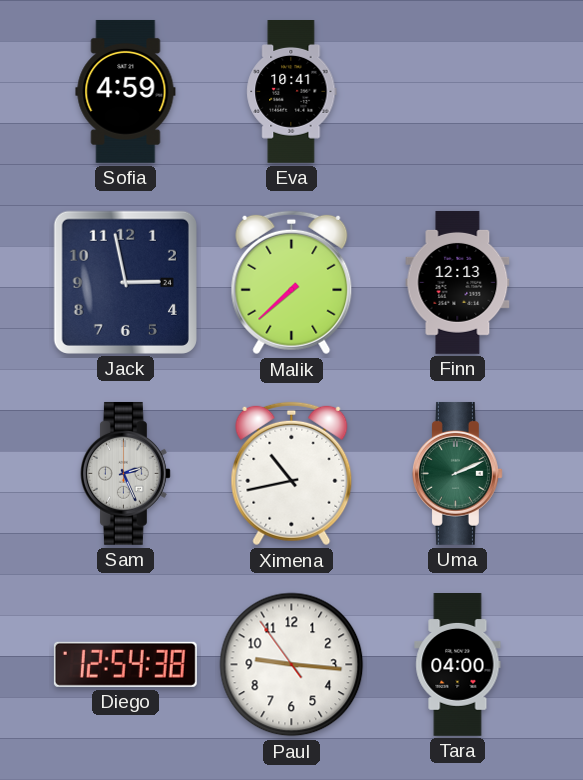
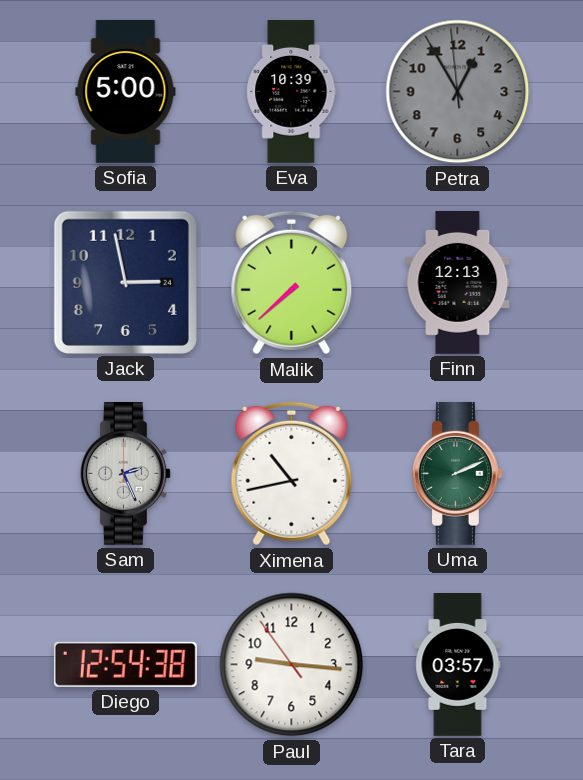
Sofia: 4:59 -> 5:00 (126, 91)
Eva: 10:41 -> 10:39 (292, 92)
Petra: none -> 12:54 (458, 92)
Tara: 04:00 -> 03:57 (458, 665)
